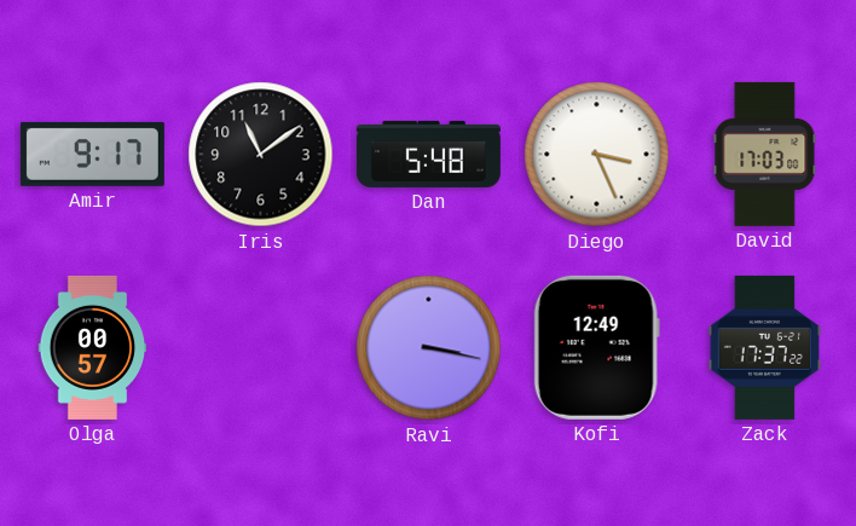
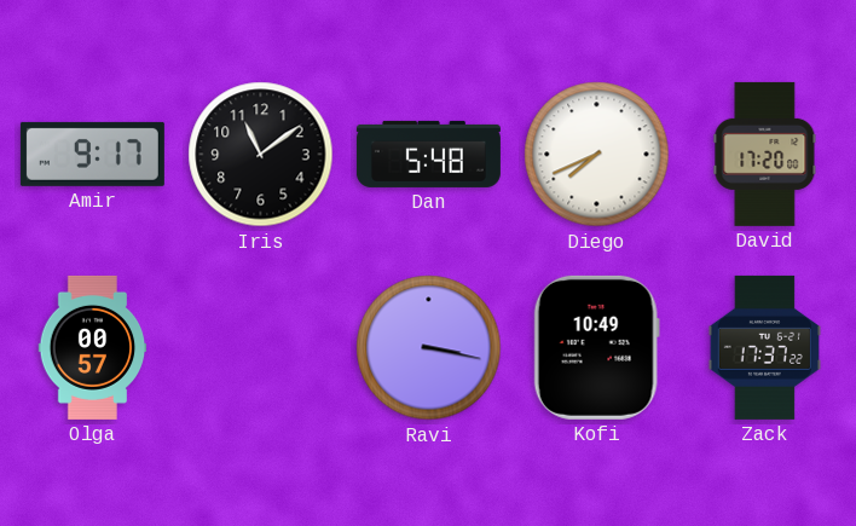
Diego: 3:26 -> 7:41 (597, 155)
David: 17:03 -> 17:20 (765, 154)
Kofi: 12:49 -> 10:49 (596, 347)
